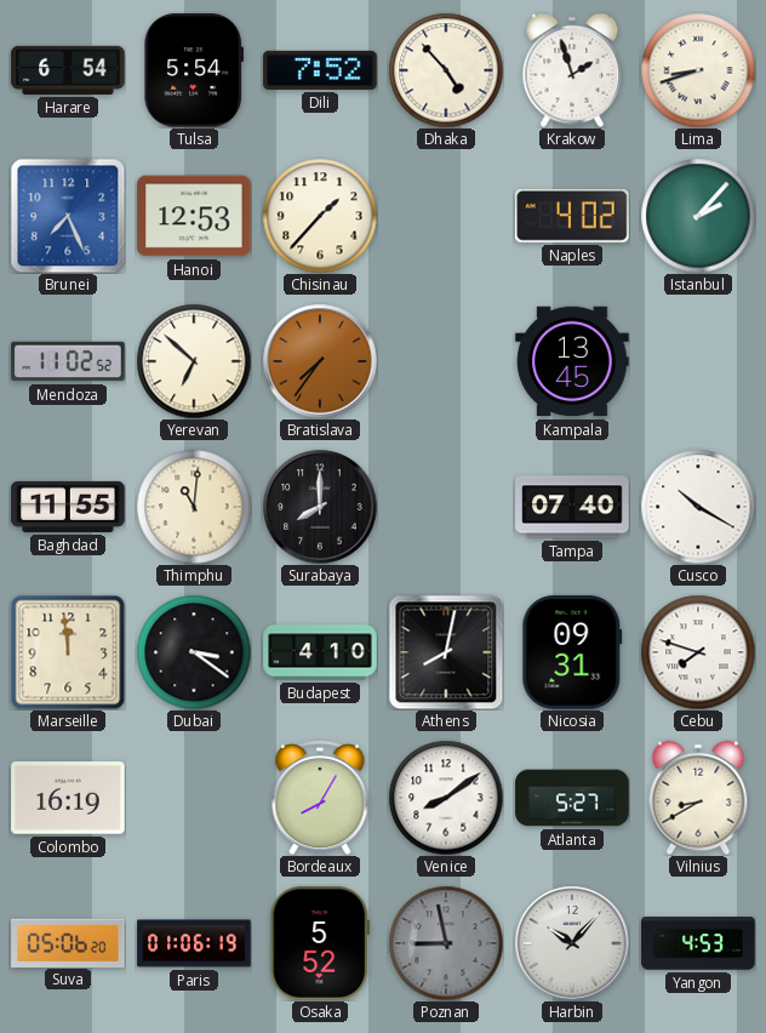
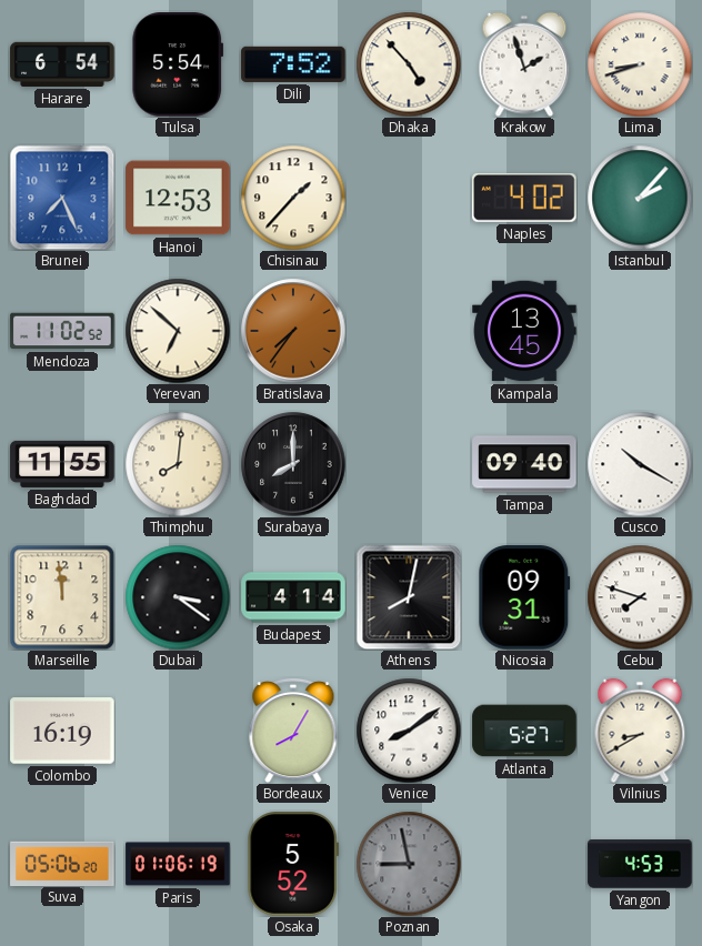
Thimphu: 11:01 -> 8:01 (178, 464)
Tampa: 07:40 -> 09:40 (524, 464)
Budapest: 4:10 -> 4:14 (293, 597)
Harbin: 10:07 -> none (572, 943)
